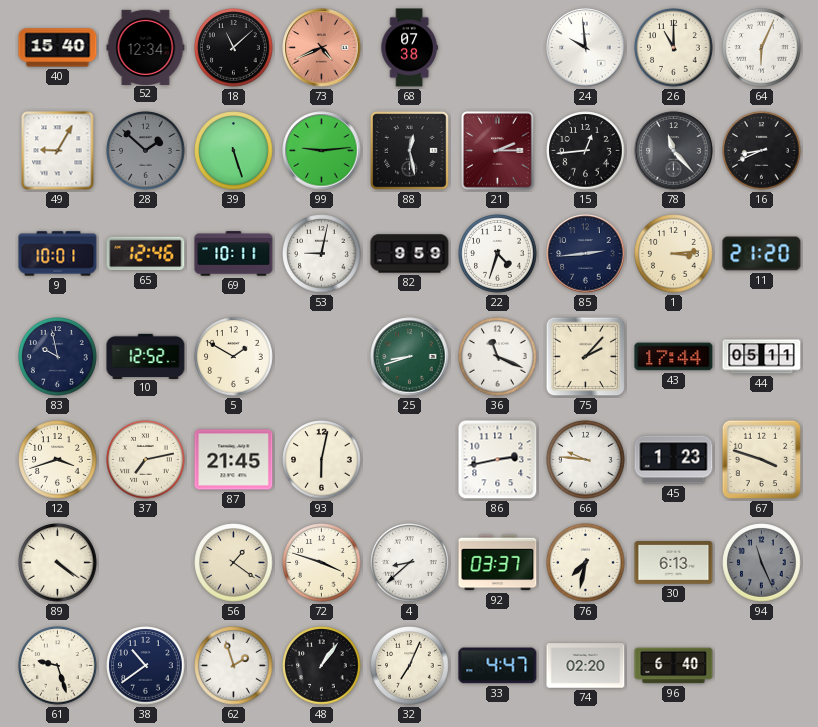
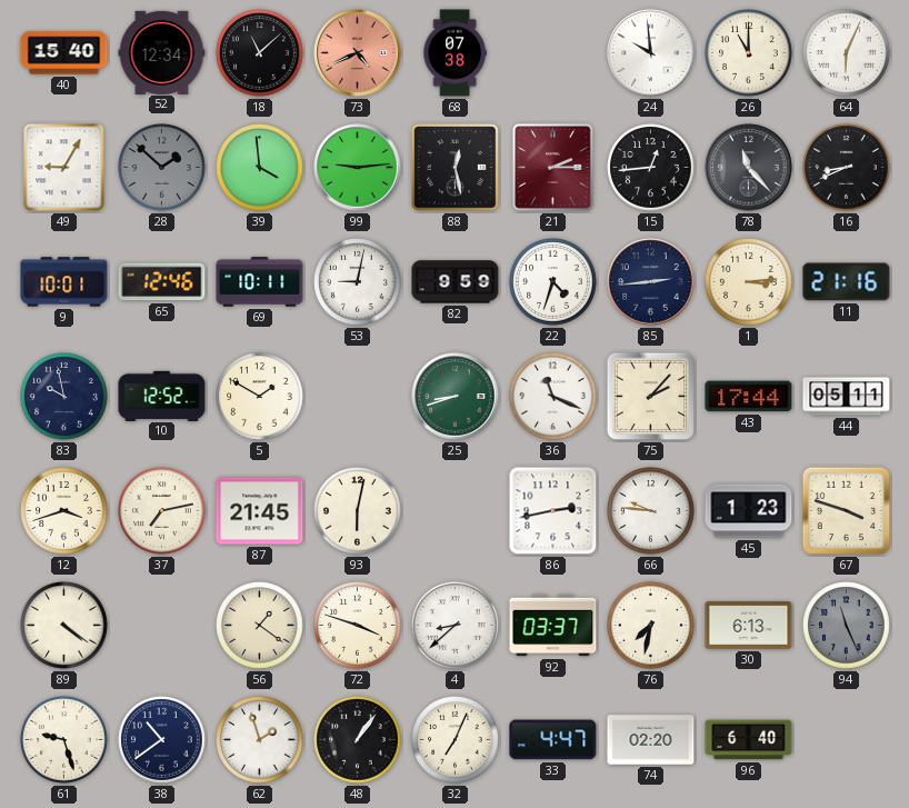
39: 5:27 -> 3:59 (260, 168)
11: 21:20 -> 21:16 (847, 282)
